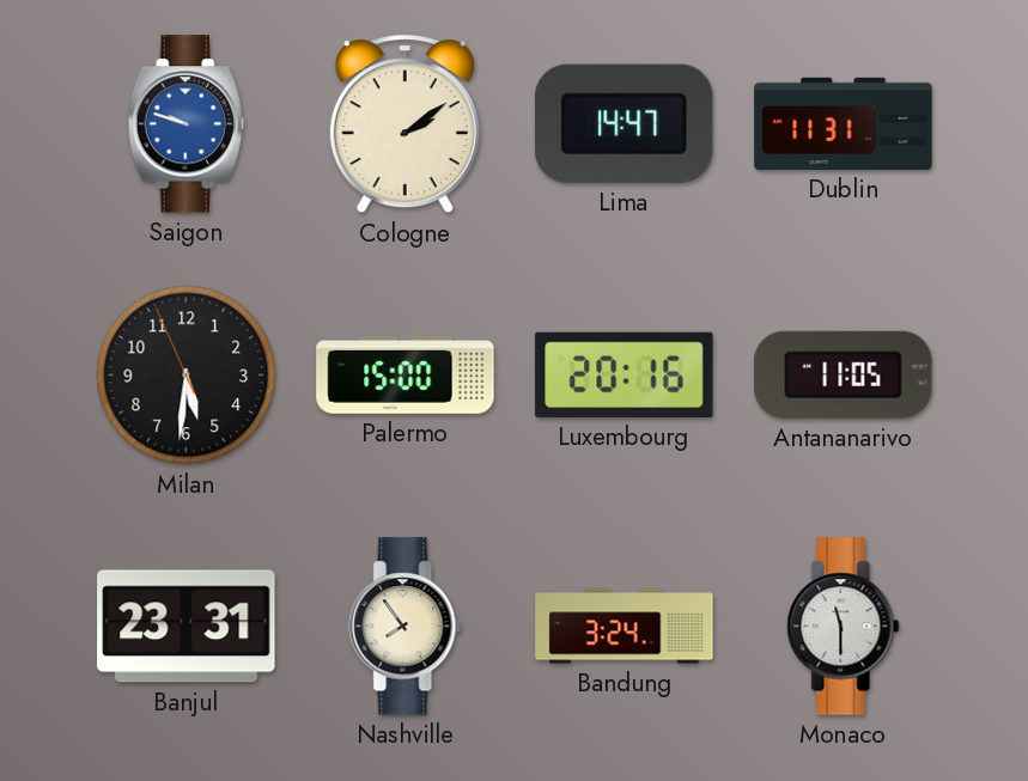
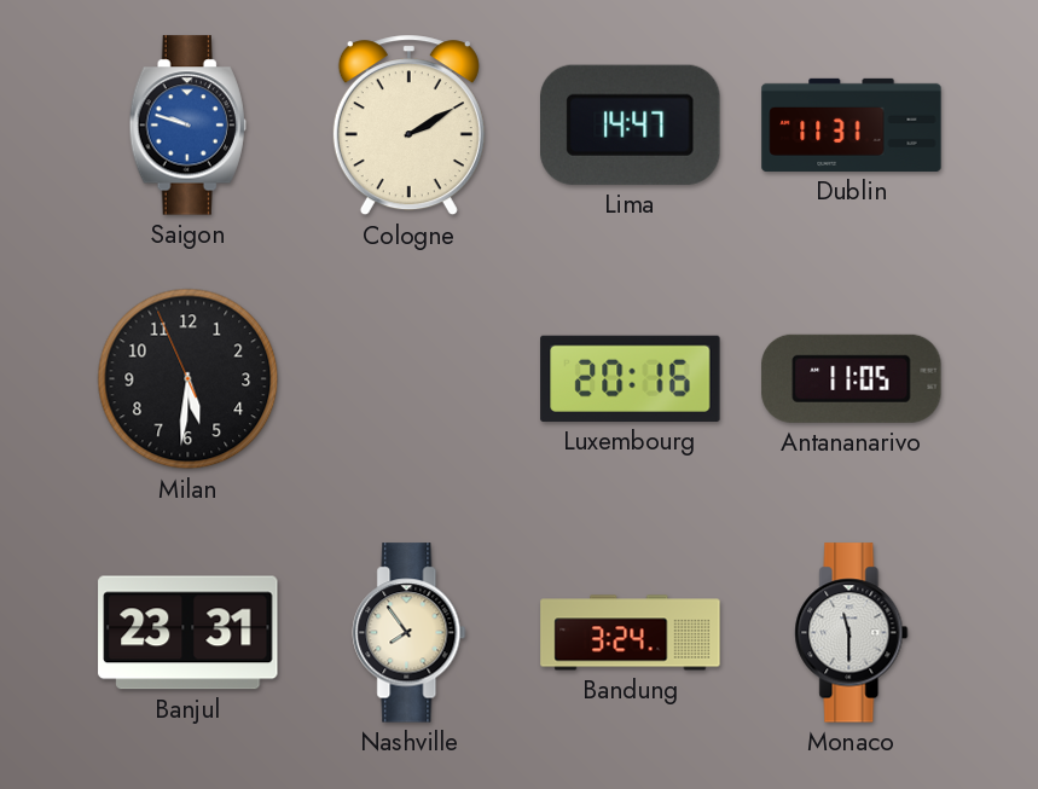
Cologne: 2:09 -> 2:10 (408, 126)
Palermo: 15:00 -> none (406, 376)
